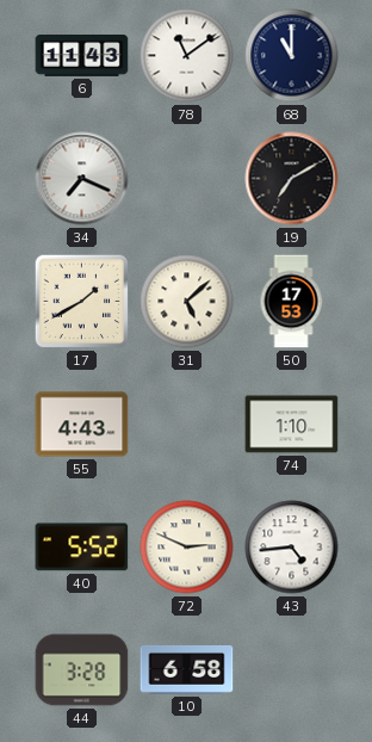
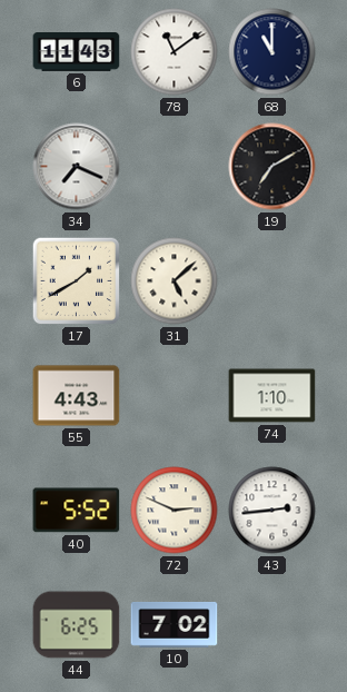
50: 17:53 -> none (291, 302)
43: 4:44 -> 2:44 (272, 511)
44: 3:28 -> 6:25 (77, 625)
10: 6:58 -> 7:02 (175, 624)
